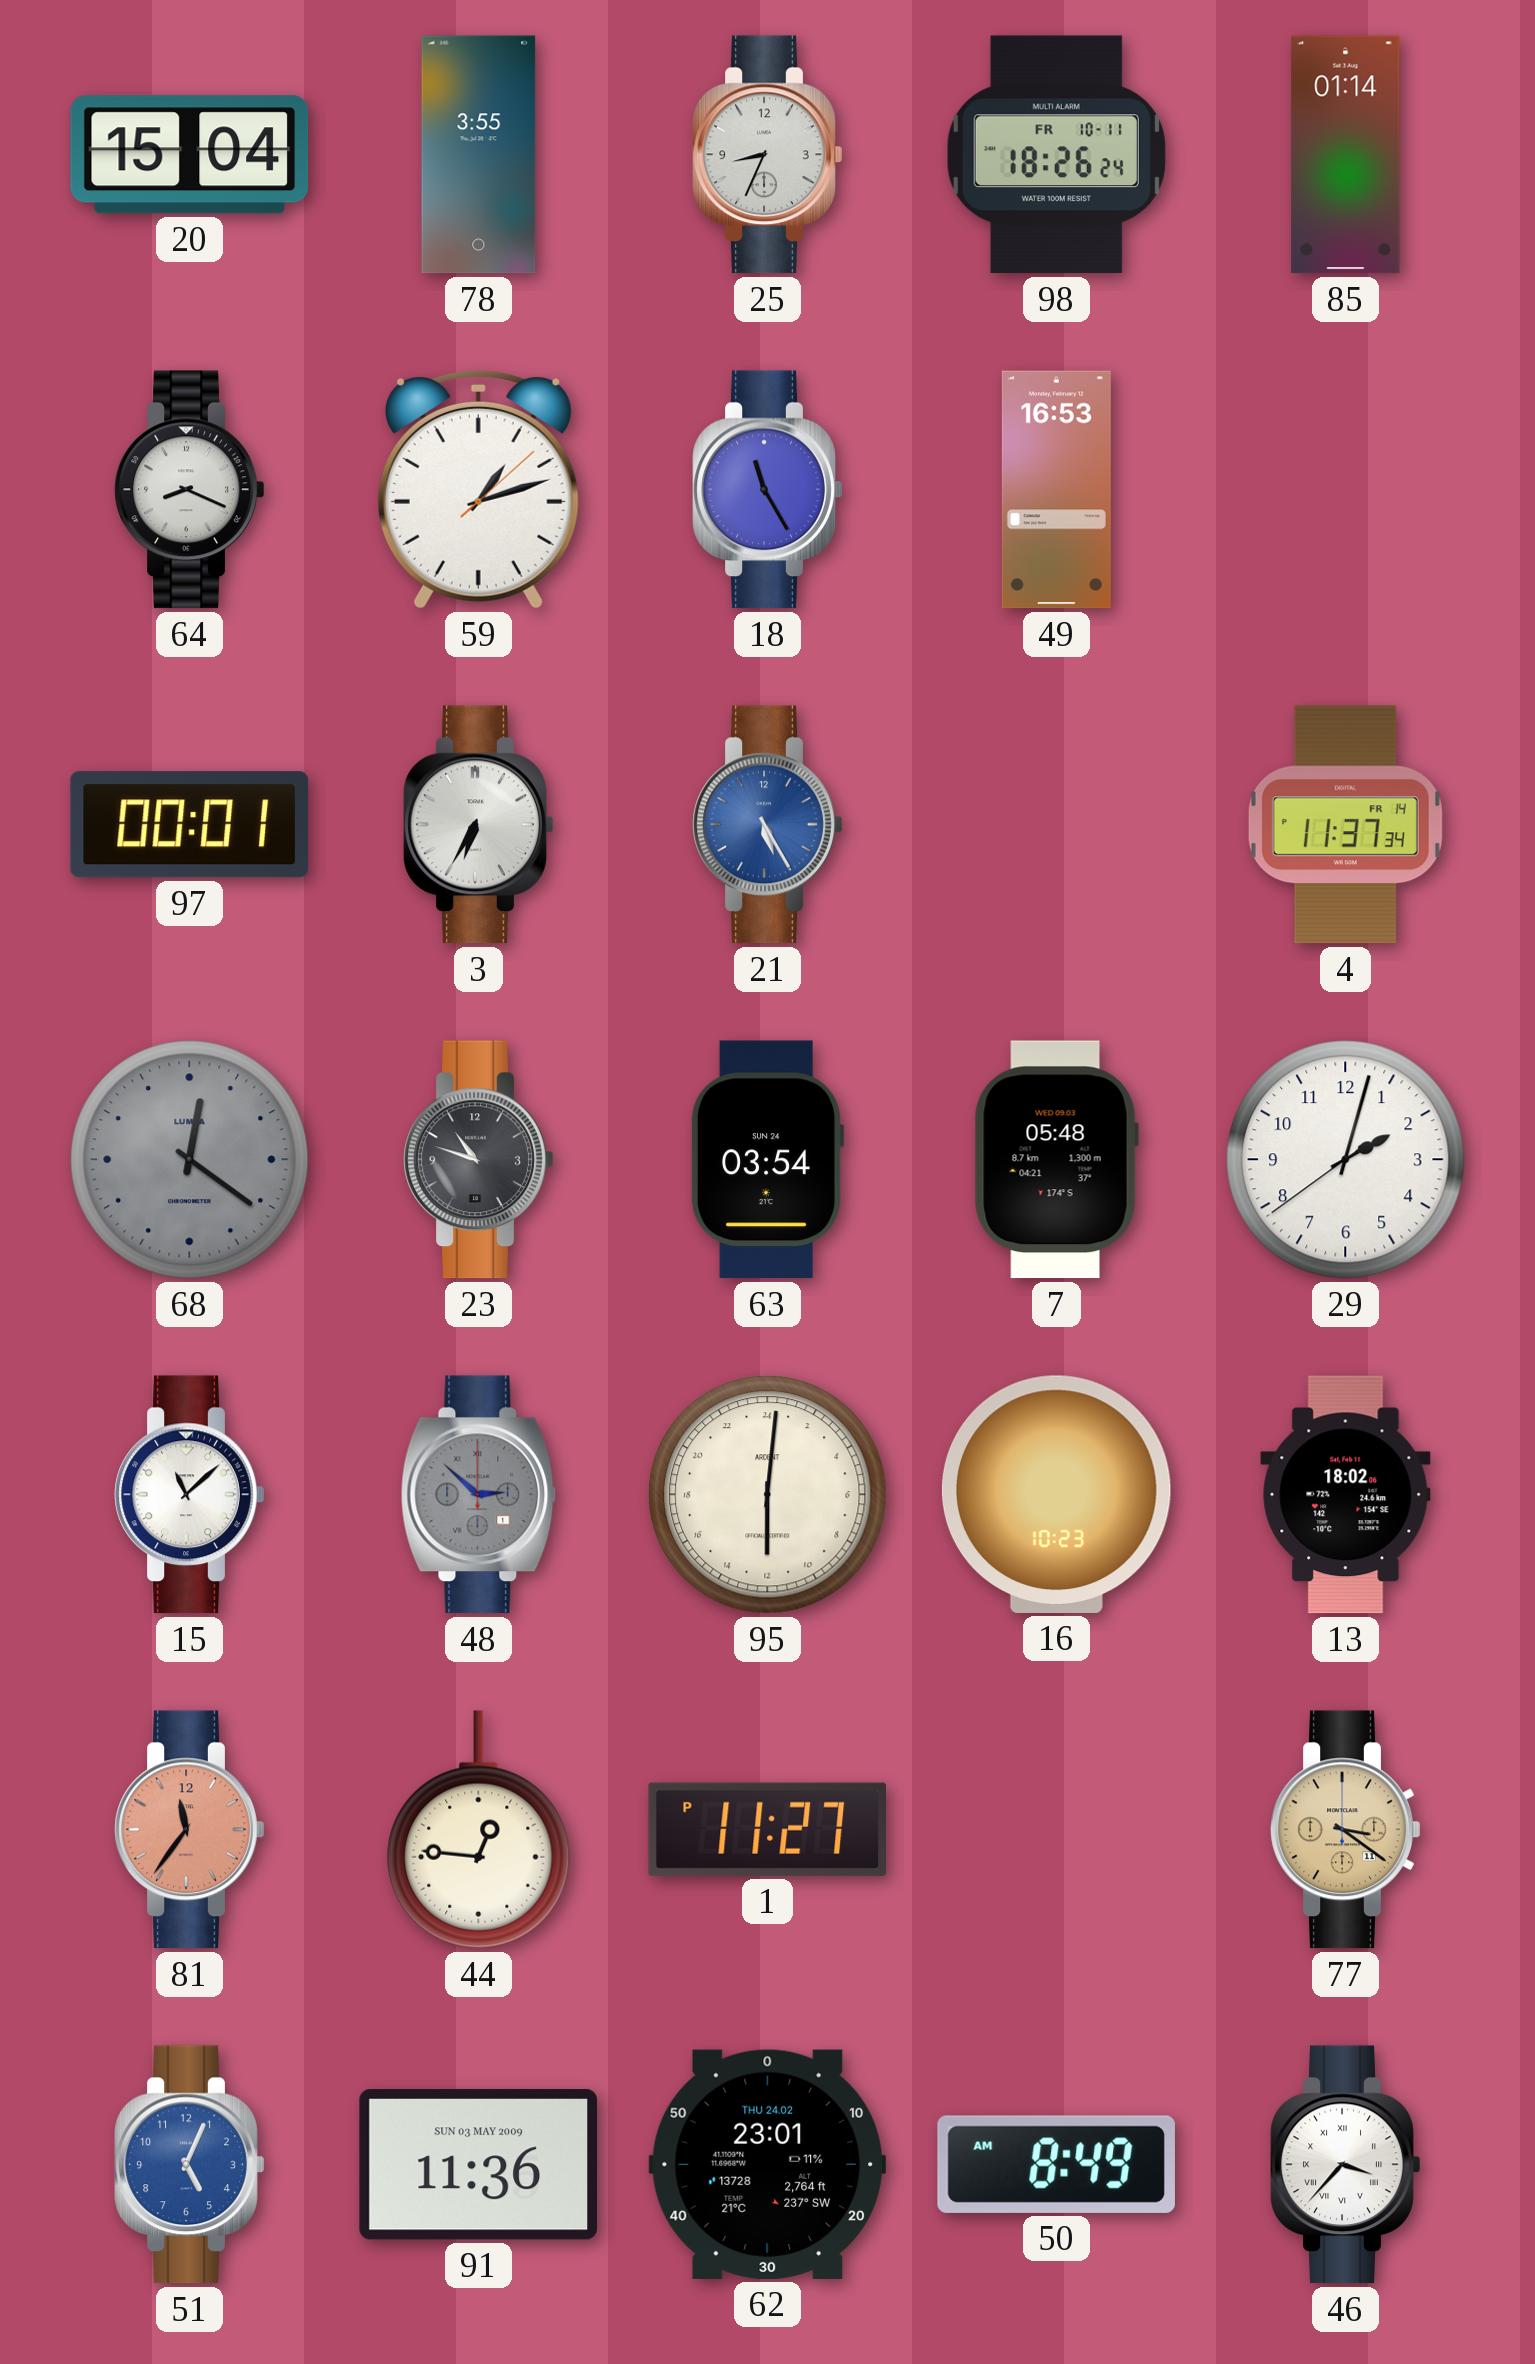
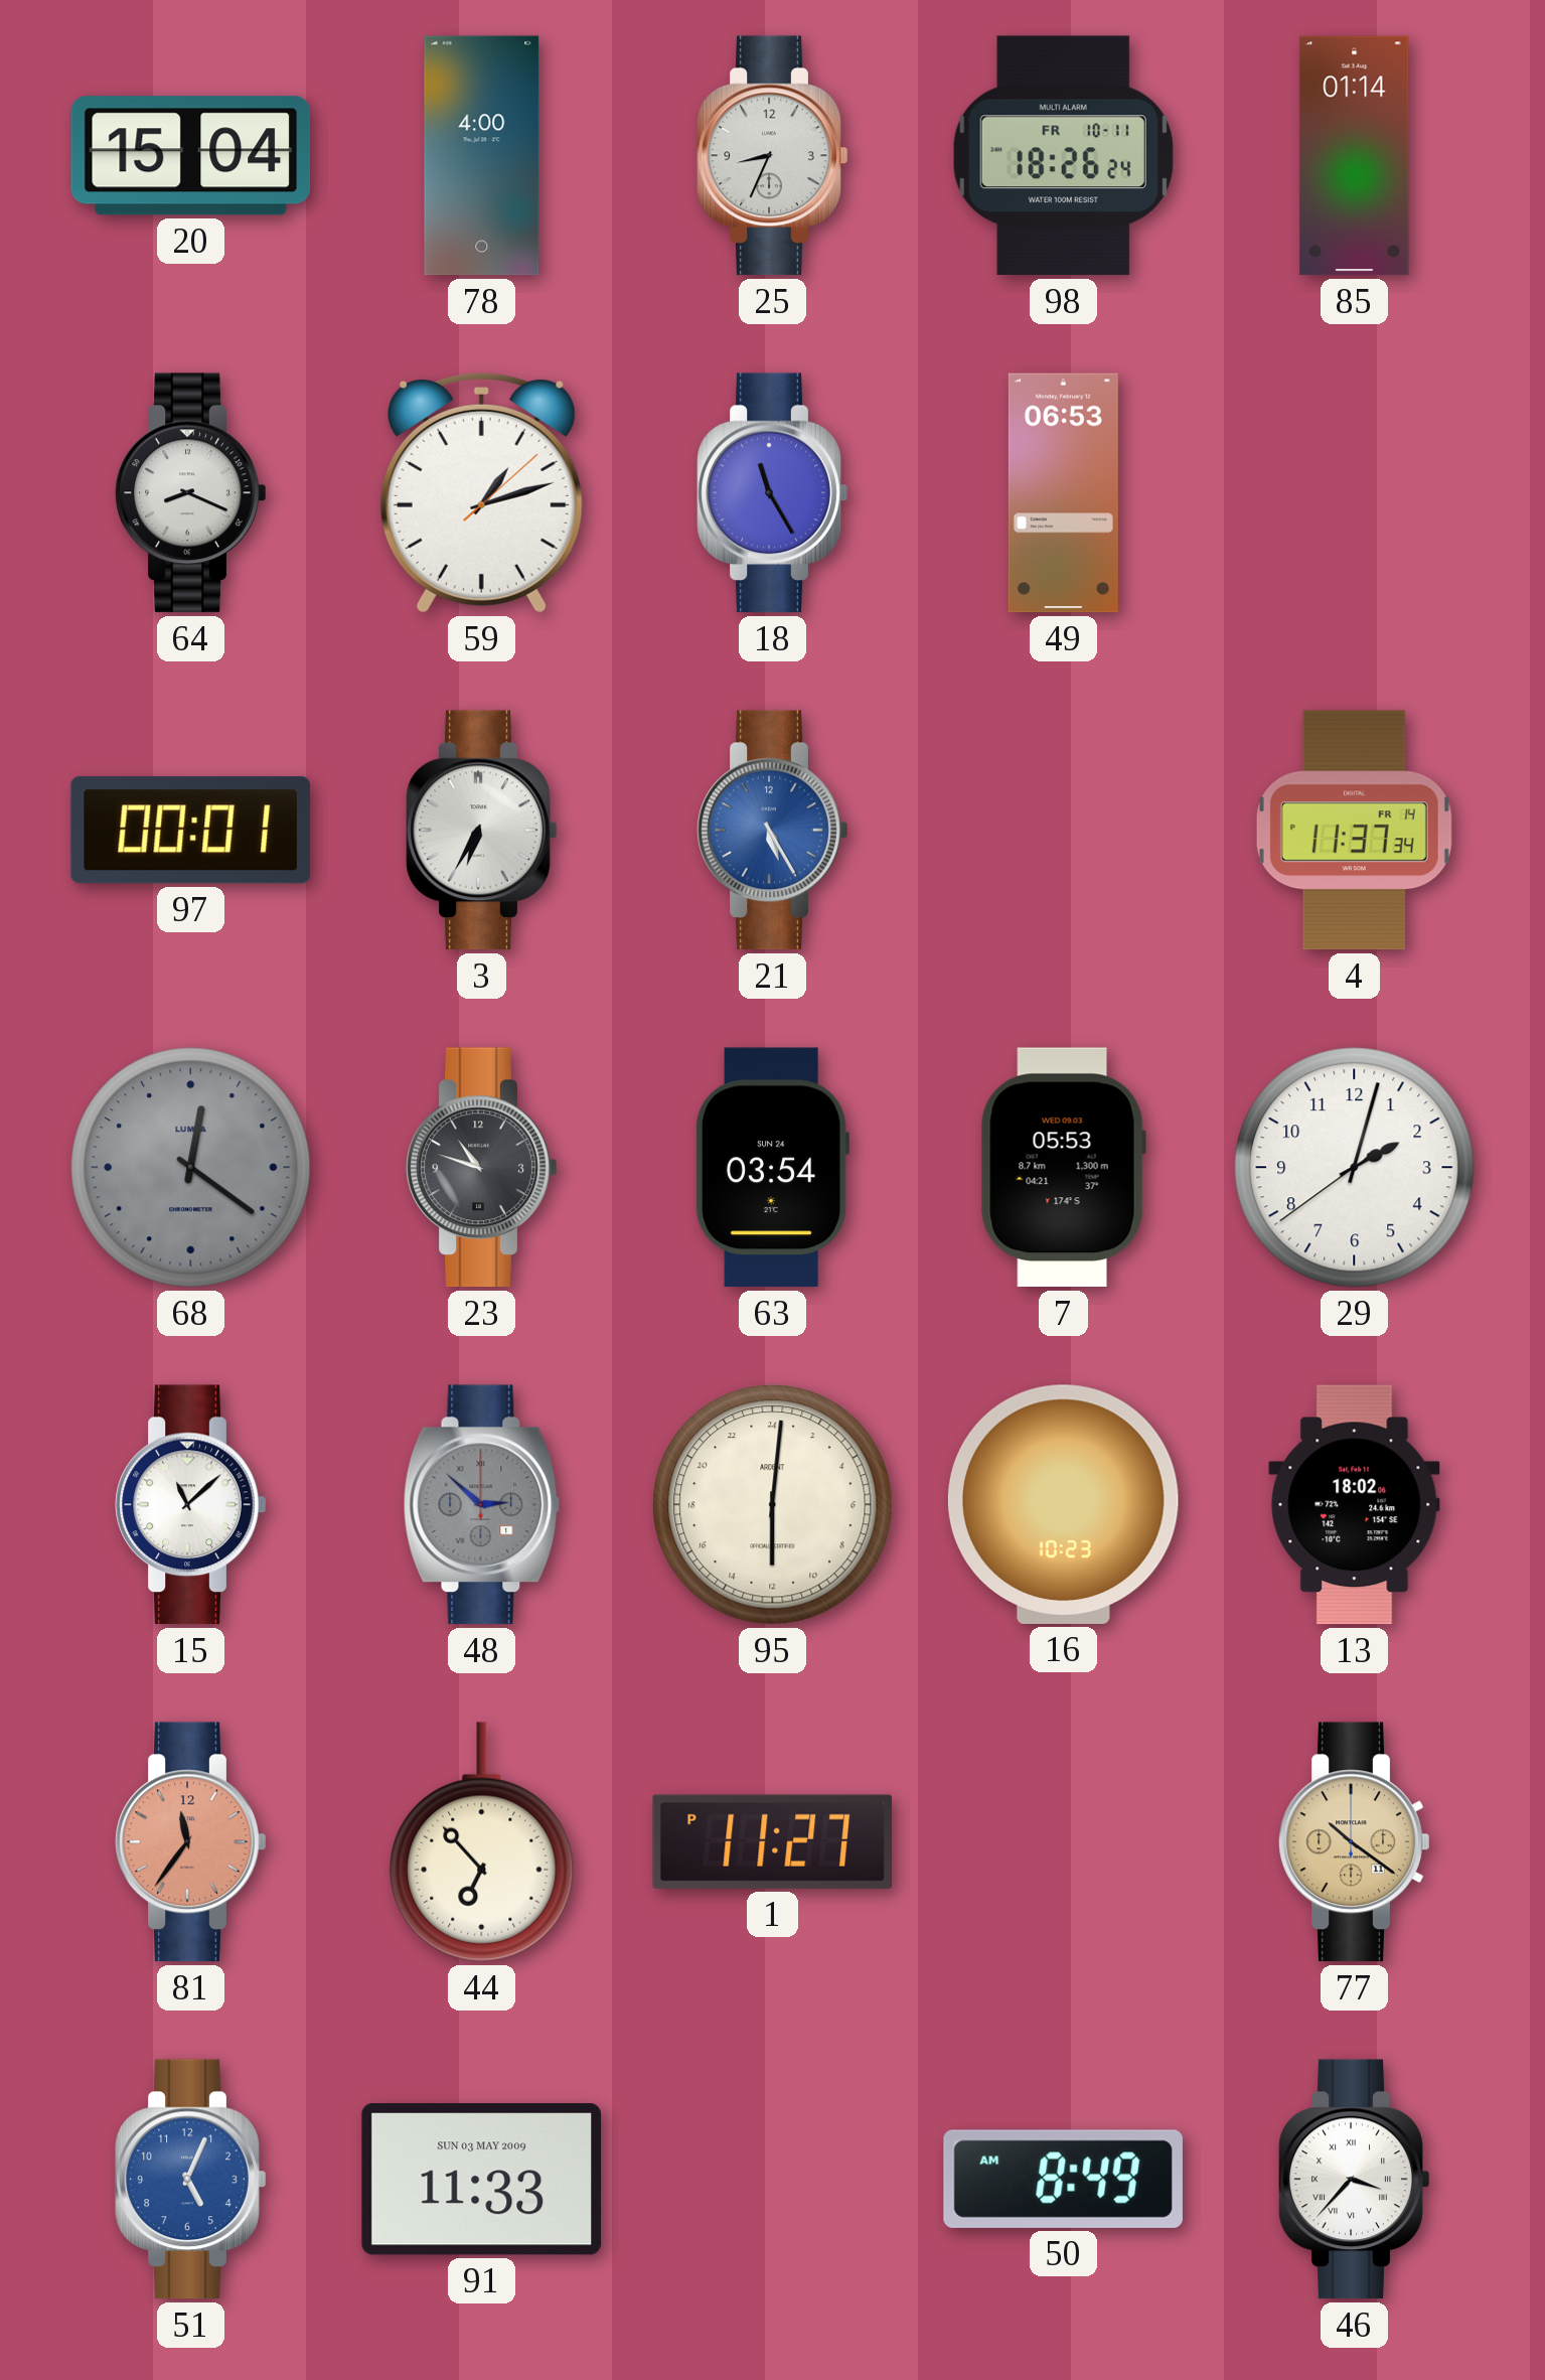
78: 3:55 -> 4:00 (482, 156)
49: 16:53 -> 06:53 (1063, 493)
7: 05:48 -> 05:53 (1063, 1168)
44: 12:46 -> 6:53 (482, 1842)
77: 3:21 -> 10:21 (1355, 1842)
91: 11:36 -> 11:33 (481, 2180)
62: 23:01 -> none (768, 2164)
